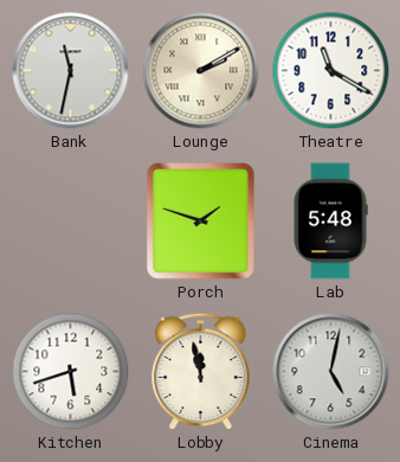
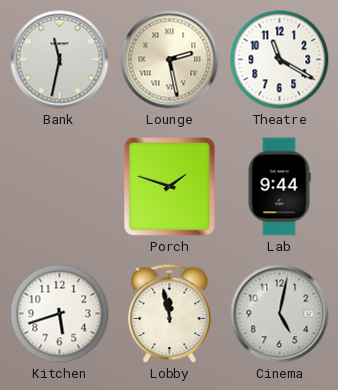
Lounge: 2:10 -> 2:28 (170, 60)
Lab: 5:48 -> 9:44 (279, 187)
